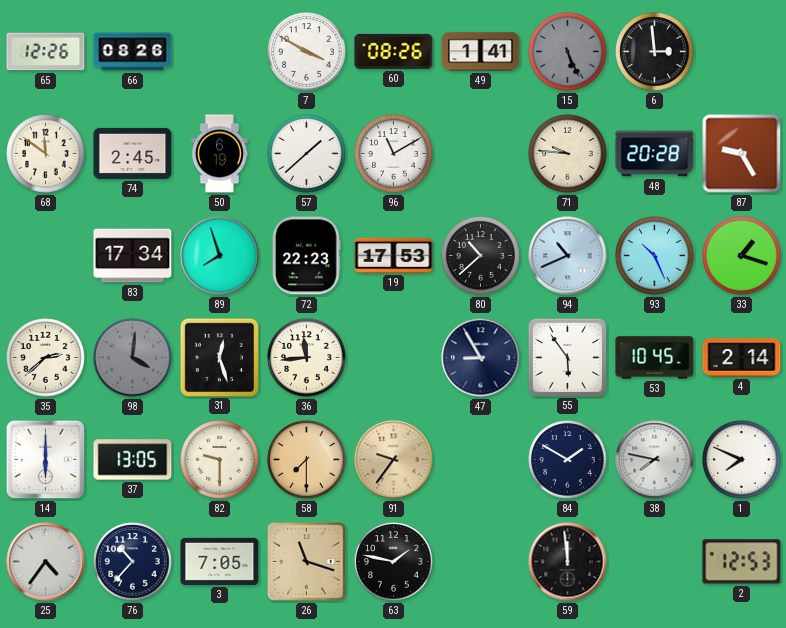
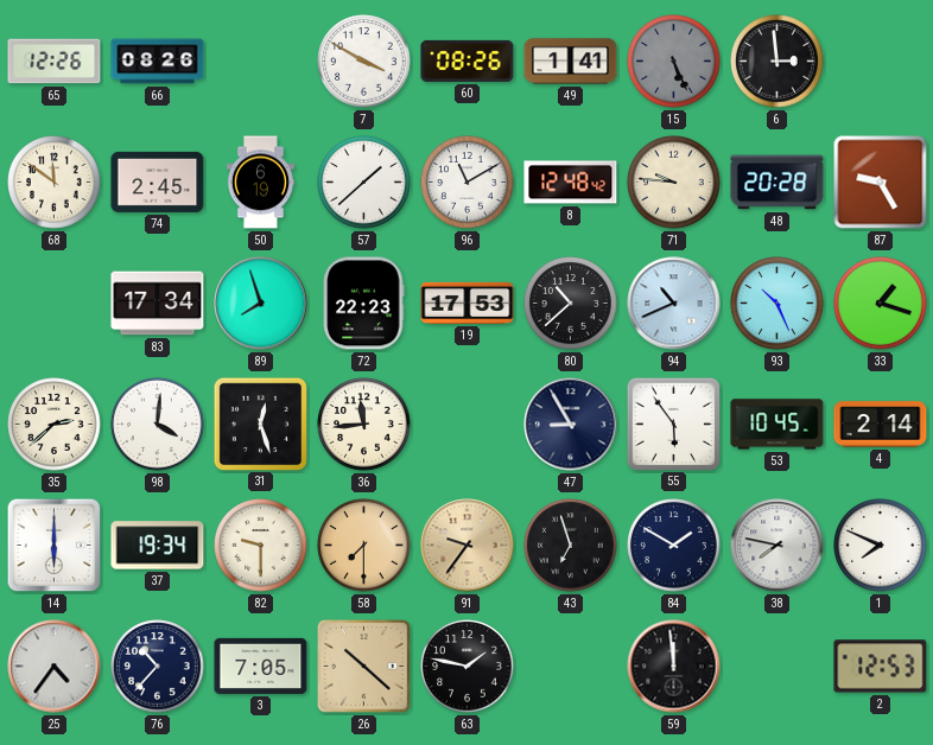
8: none -> 12:48 (571, 183)
98 dial: grey -> white (158, 425)
37: 13:05 -> 19:34 (158, 546)
43: none -> 6:57 (571, 546)
26: 11:18 -> 10:22 (364, 667)
